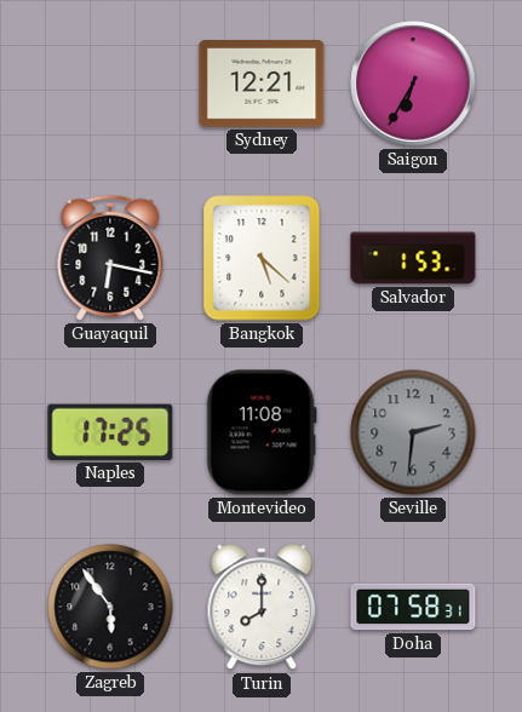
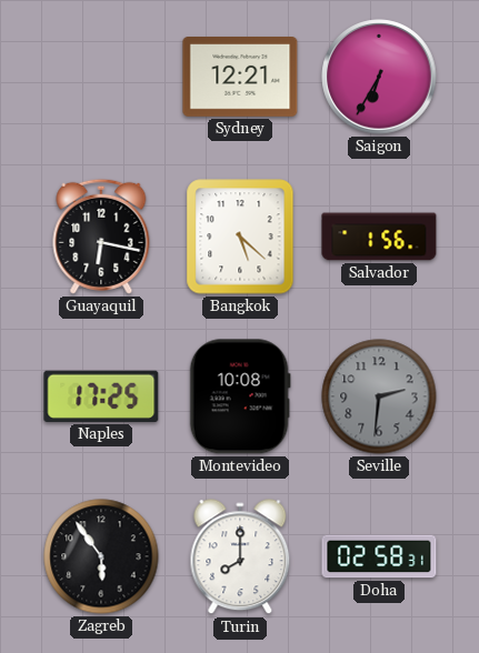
Salvador: 1:53 -> 1:56 (379, 237)
Montevideo: 11:08 -> 10:08 (240, 396)
Doha: 07:58 -> 02:58 (379, 556)
